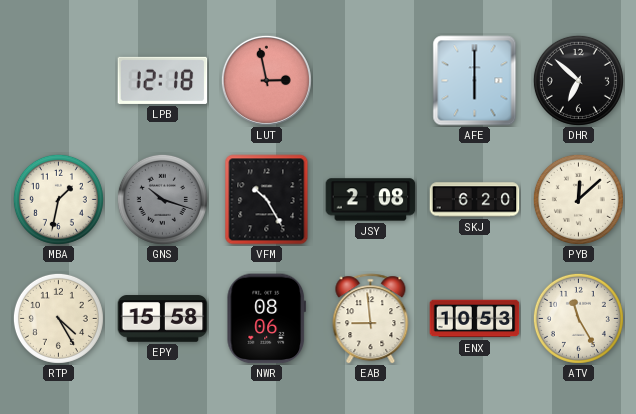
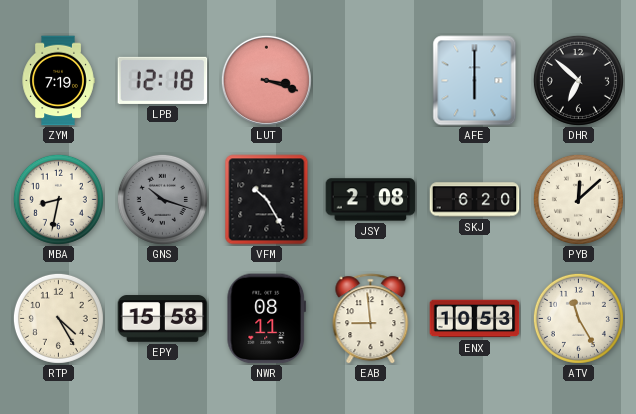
ZYM: none -> 7:19 (58, 81)
LUT: 2:58 -> 3:18 (266, 80)
MBA: 1:32 -> 8:32 (58, 199)
NWR: 08:06 -> 08:11 (266, 319)
